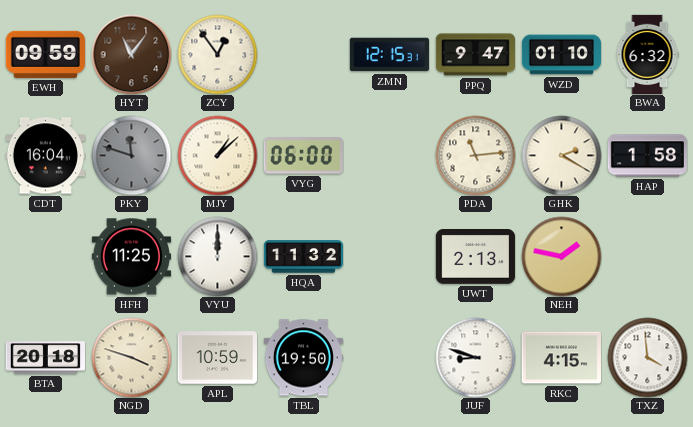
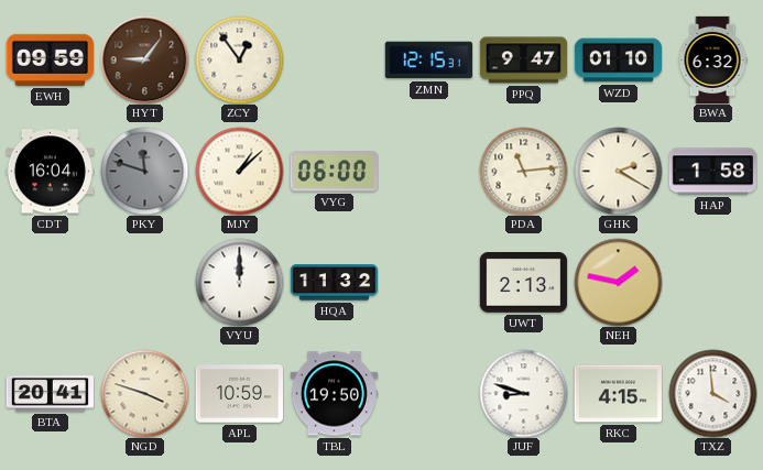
HYT: 11:06 -> 9:06 (144, 59)
HFH: 11:25 -> none (131, 257)
BTA: 20:18 -> 20:41 (50, 394)
